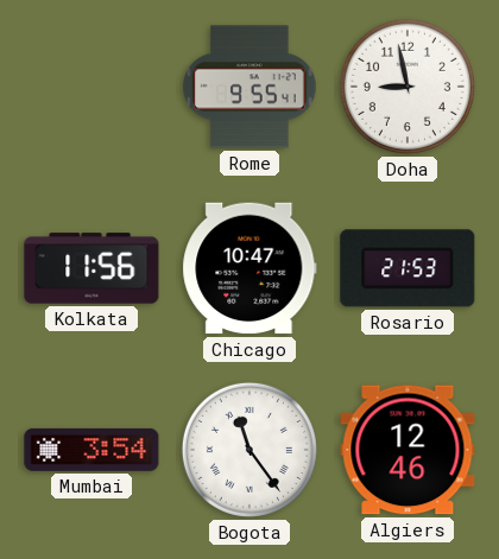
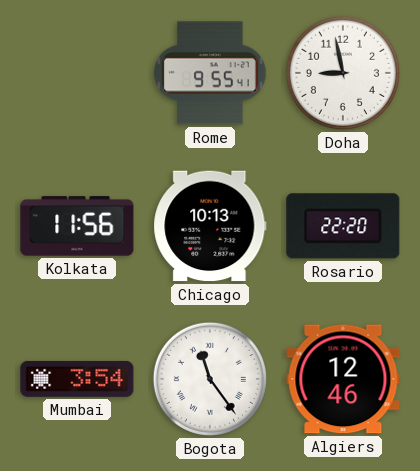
Chicago: 10:47 -> 10:13 (210, 226)
Rosario: 21:53 -> 22:20 (343, 226)
